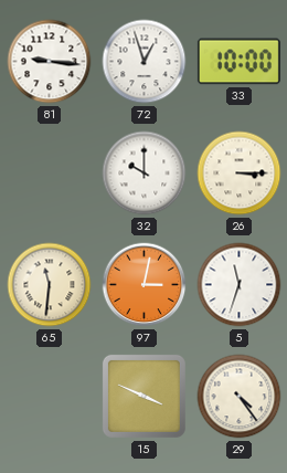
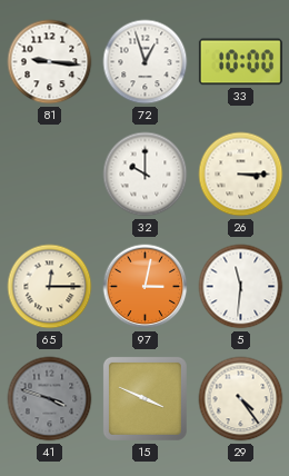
65: 11:31 -> 12:15 (50, 287)
5: 11:33 -> 11:31 (241, 287)
41: none -> 3:48 (50, 399)
